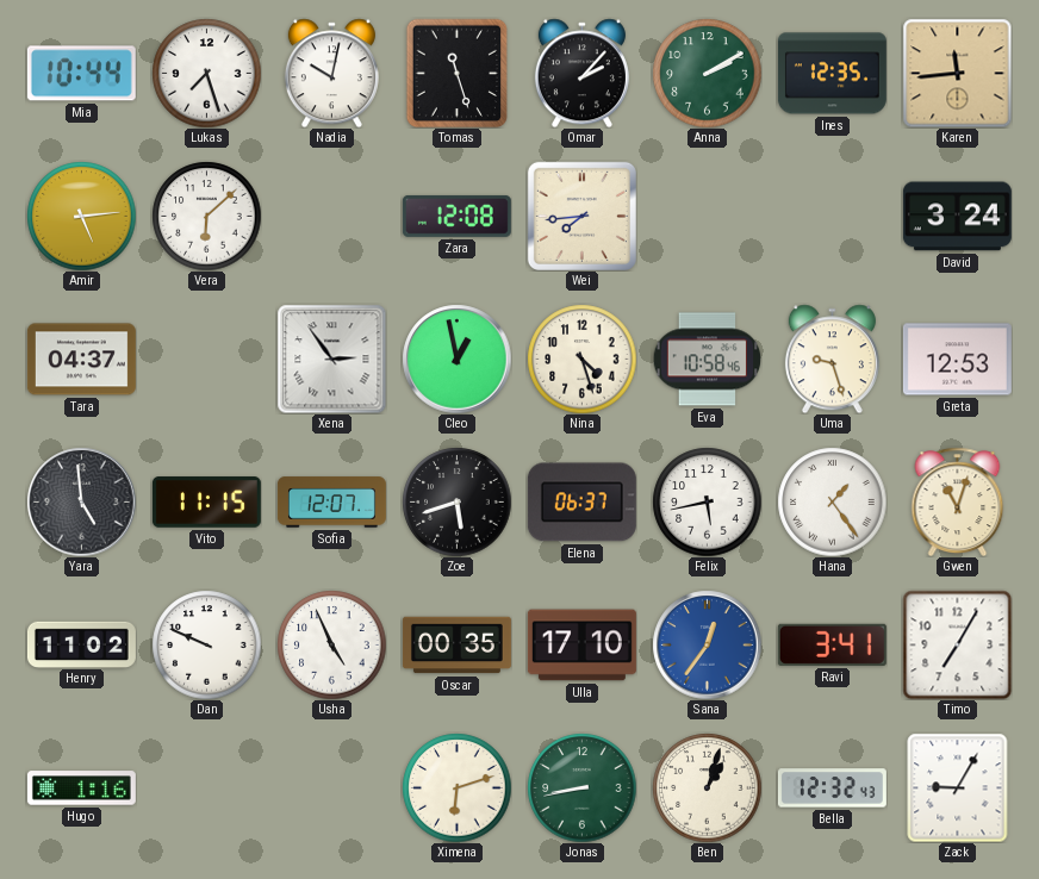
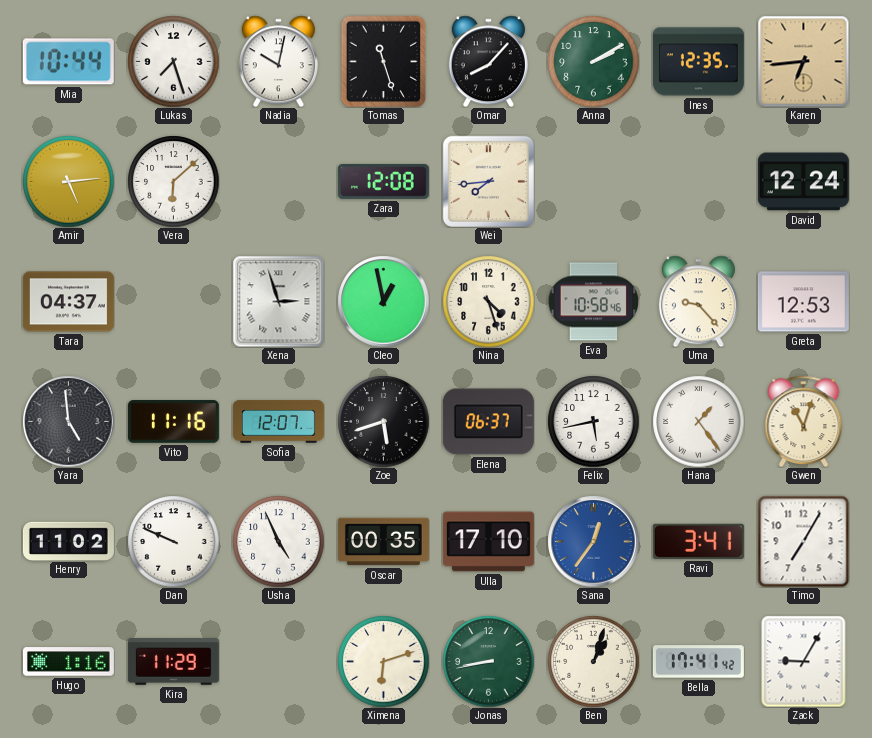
Omar: 2:07 -> 8:07 (488, 61)
Karen: 11:44 -> 6:44 (803, 61)
David: 3:24 -> 12:24 (803, 182)
Xena: 2:54 -> 2:57 (278, 301)
Uma: 9:27 -> 9:23 (698, 301)
Vito: 11:15 -> 11:16 (173, 422)
Kira: none -> 11:29 (173, 662)
Bella: 12:32 -> 17:41 (698, 662)
